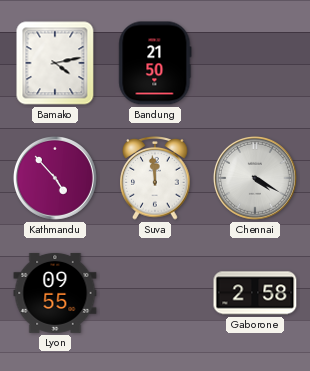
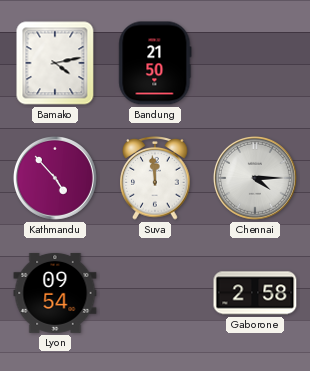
Chennai: 4:20 -> 4:15 (255, 178)
Lyon: 09:55 -> 09:54 (55, 293)
